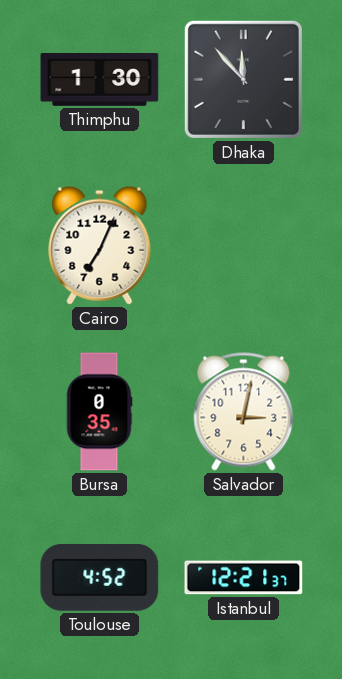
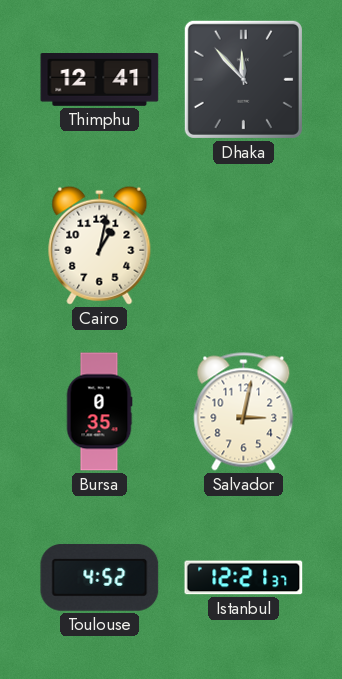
Thimphu: 1:30 -> 12:41 (100, 80)
Cairo: 7:04 -> 1:02 (100, 245)
